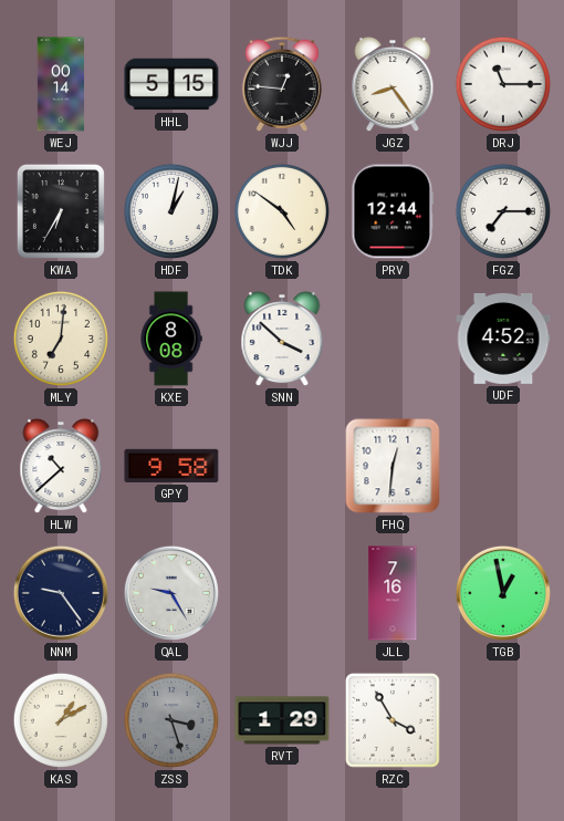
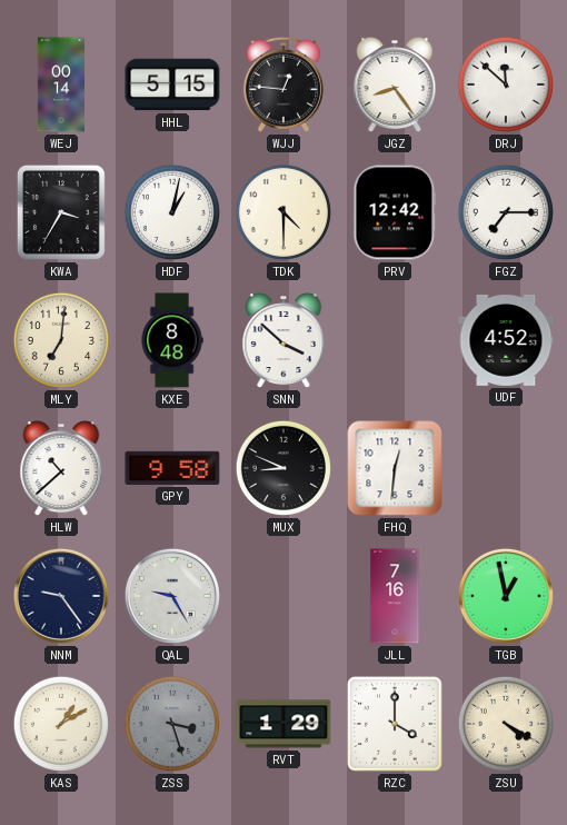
DRJ: 11:15 -> 11:52 (506, 85)
KWA: 6:35 -> 3:35 (61, 212)
TDK: 4:51 -> 4:30 (283, 212)
PRV: 12:44 -> 12:42 (395, 212)
KXE: 8:08 -> 8:48 (172, 340)
MUX: none -> 8:49 (283, 468)
RZC: 3:55 -> 4:00 (396, 725)
ZSU: none -> 4:20 (506, 724)
